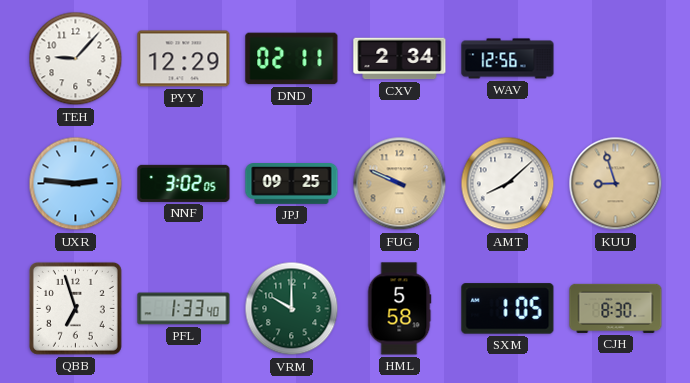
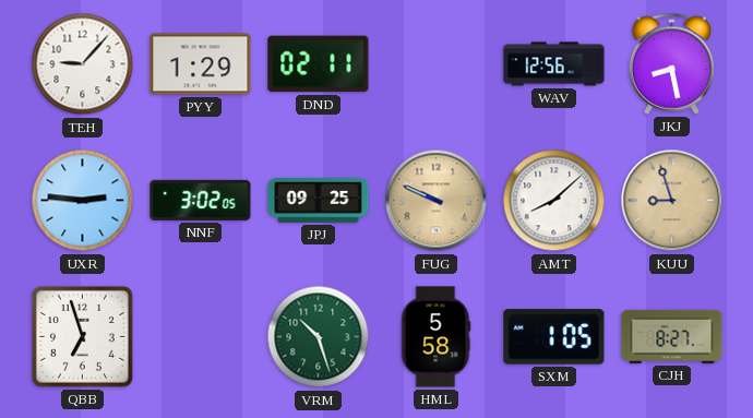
PYY: 12:29 -> 1:29 (201, 64)
CXV: 2:34 -> none (400, 59)
JKJ: none -> 8:28 (671, 63)
PFL: 1:33 -> none (184, 309)
VRM: 10:00 -> 10:27 (319, 337)
CJH: 8:30 -> 8:27 (672, 336)
